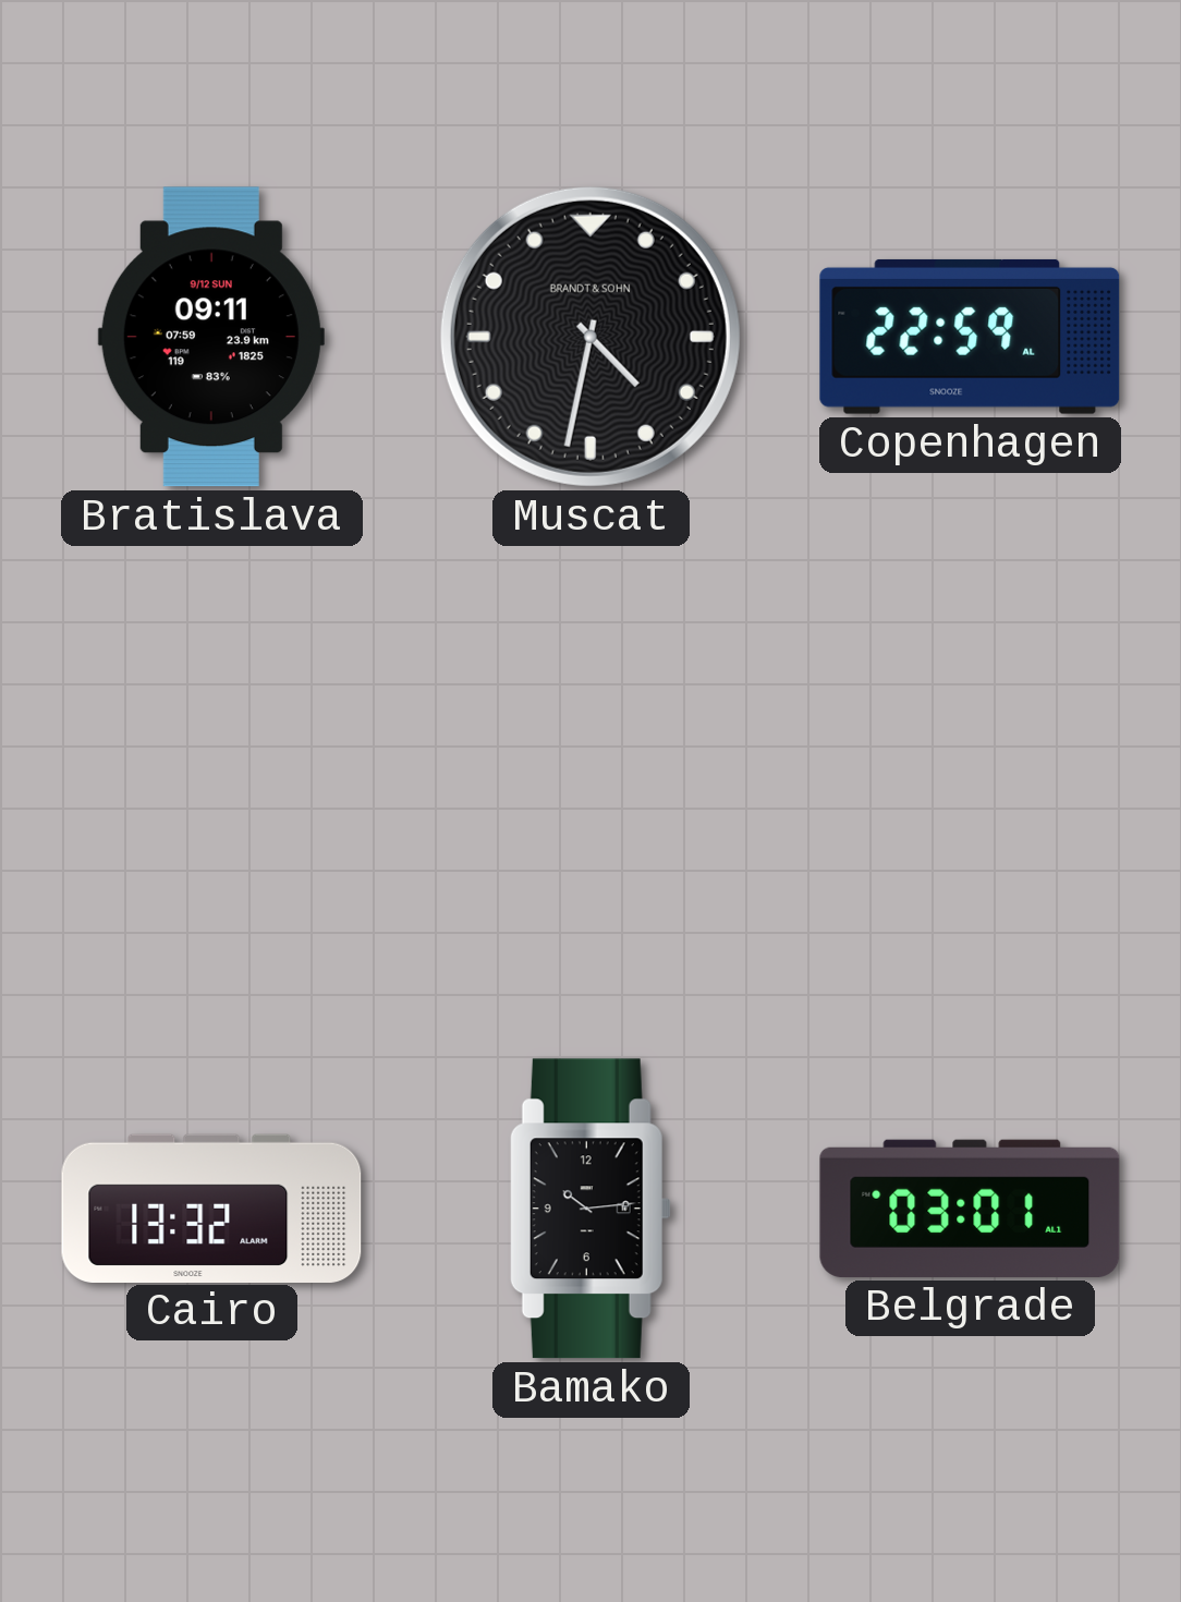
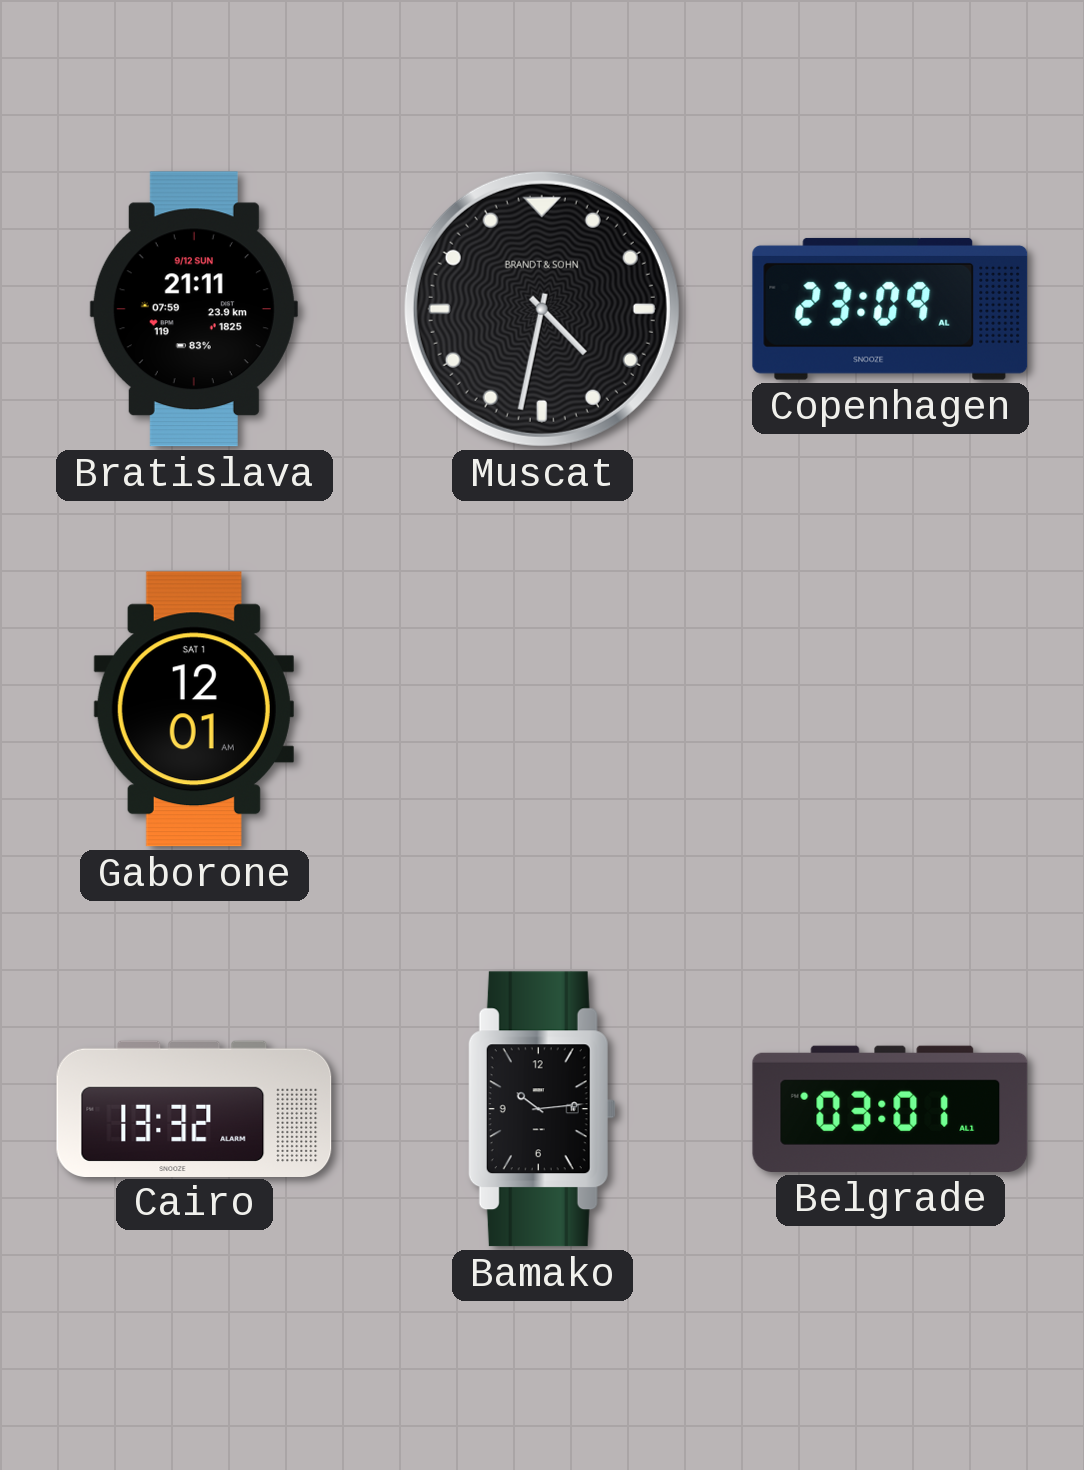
Bratislava: 09:11 -> 21:11 (194, 309)
Copenhagen: 22:59 -> 23:09 (890, 309)
Gaborone: none -> 12:01 (194, 709)
